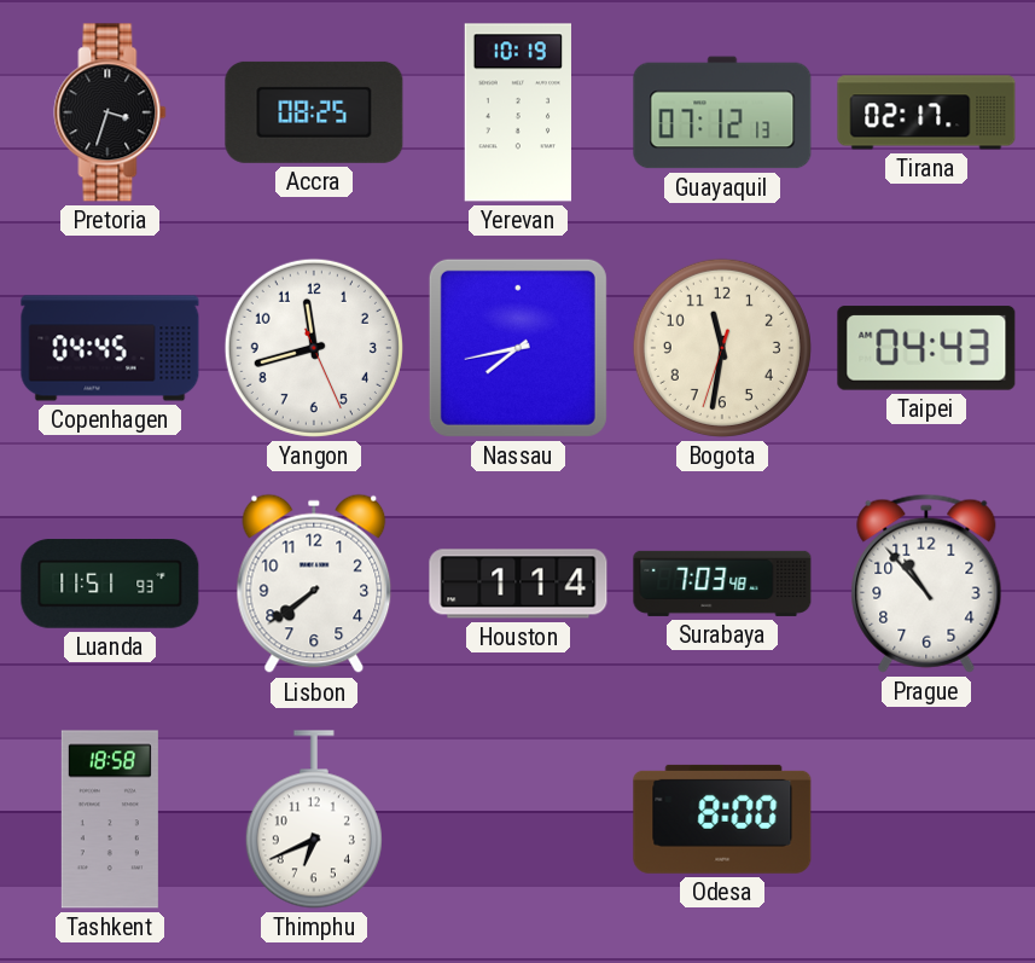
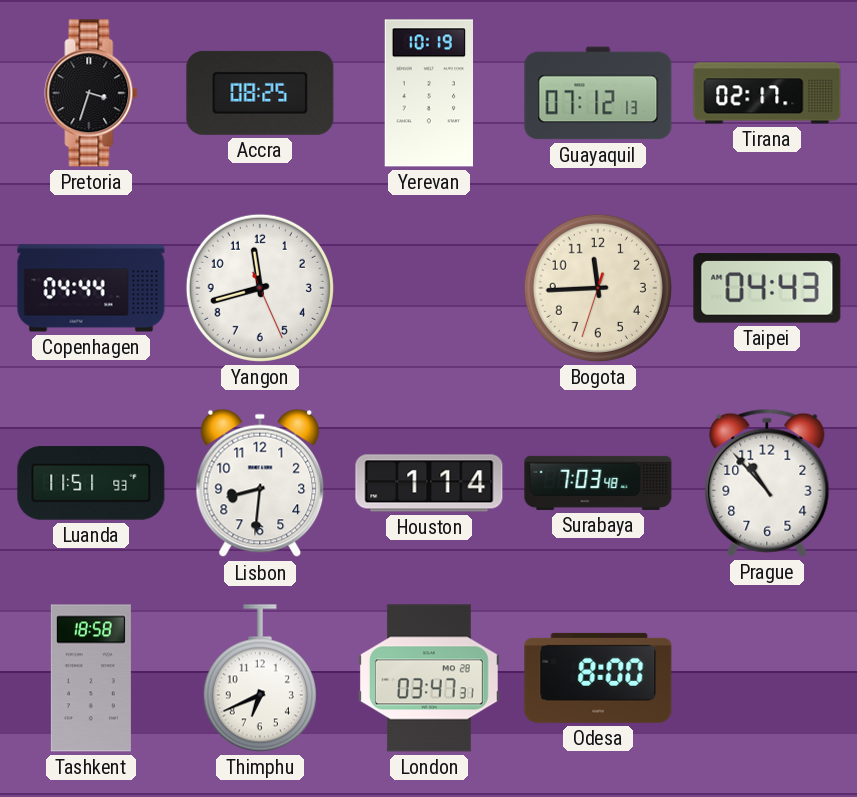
Copenhagen: 04:45 -> 04:44 (91, 288)
Nassau: 7:43 -> none (518, 348)
Bogota: 11:31 -> 11:44 (598, 288)
Lisbon: 7:39 -> 8:31 (260, 483)
London: none -> 03:47 (429, 678)
